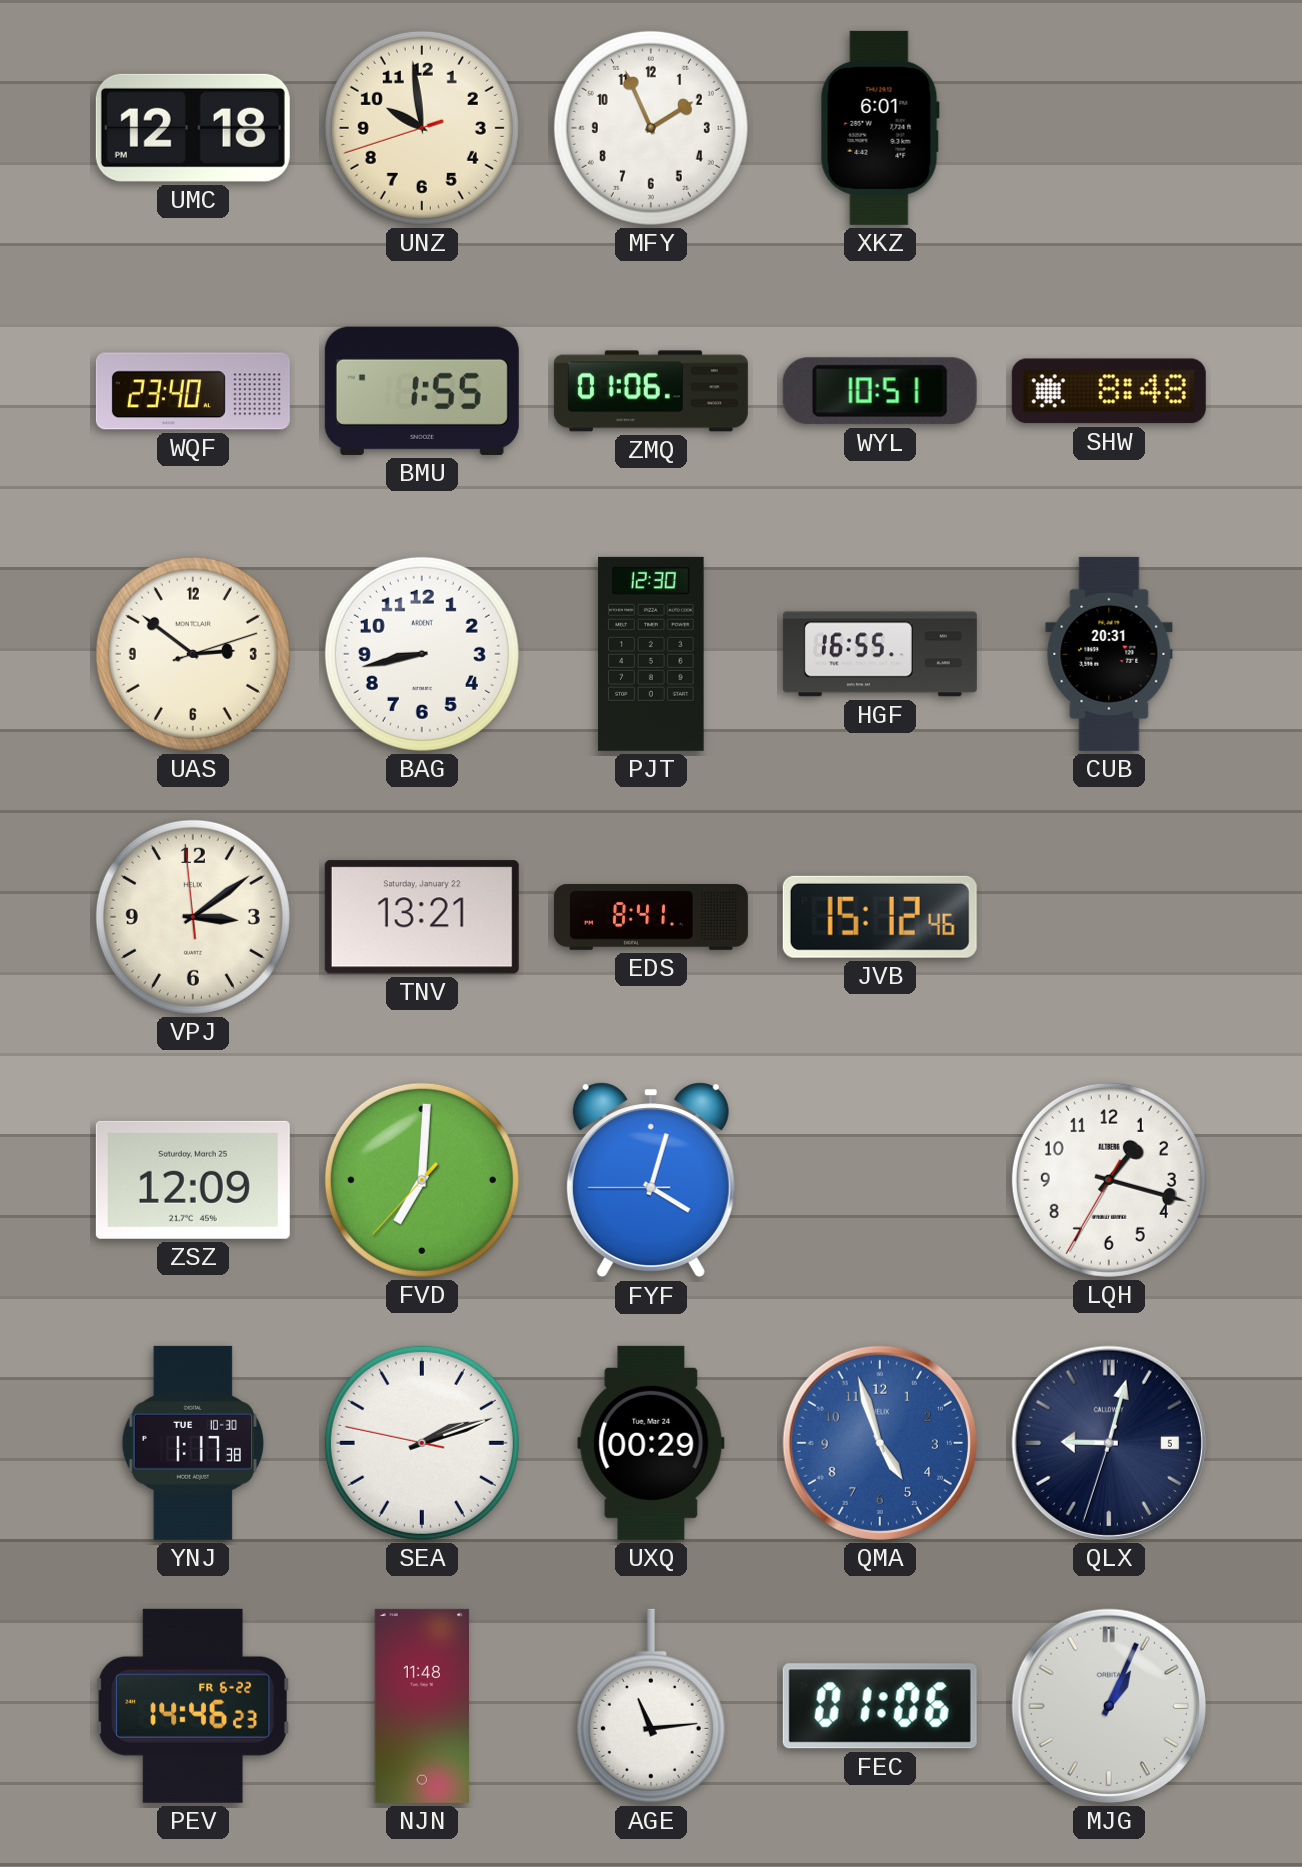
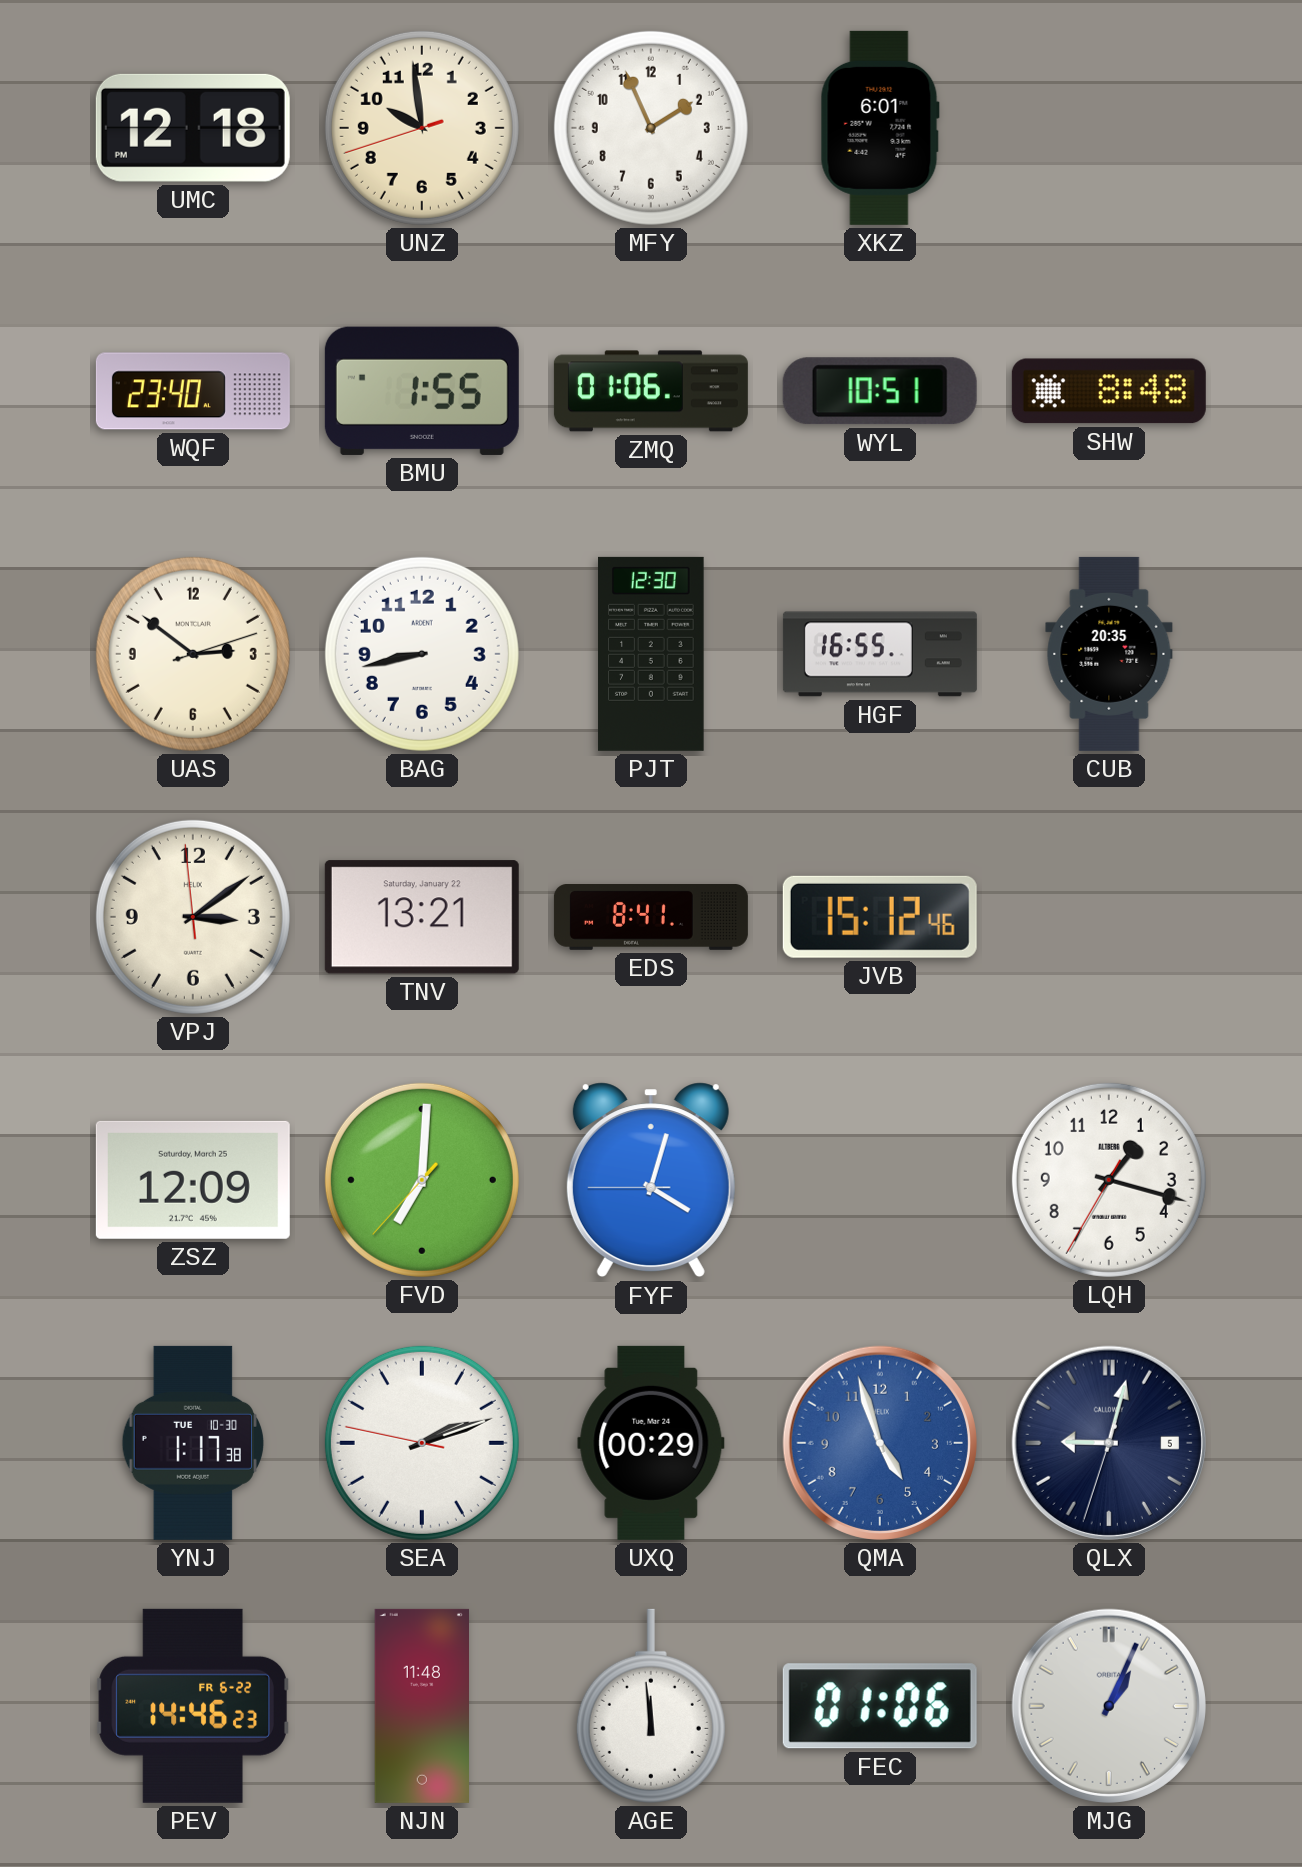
CUB: 20:31 -> 20:35 (1109, 654)
AGE: 11:14 -> 11:59 (651, 1706)
